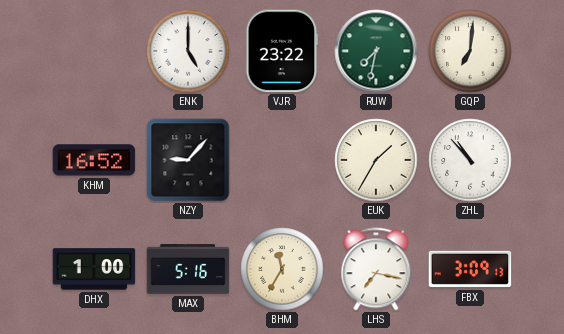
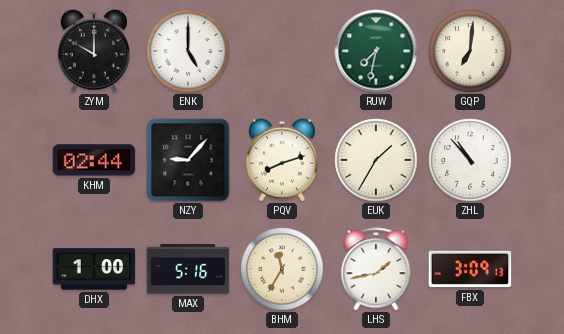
ZYM: none -> 10:00 (94, 51)
VJR: 23:22 -> none (282, 51)
KHM: 16:52 -> 02:44 (94, 160)
PQV: none -> 8:12 (282, 160)
LHS: 7:17 -> 1:43 (376, 269)
